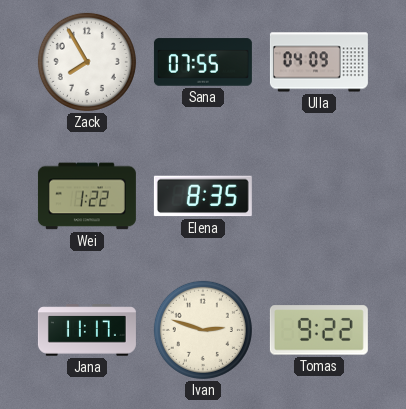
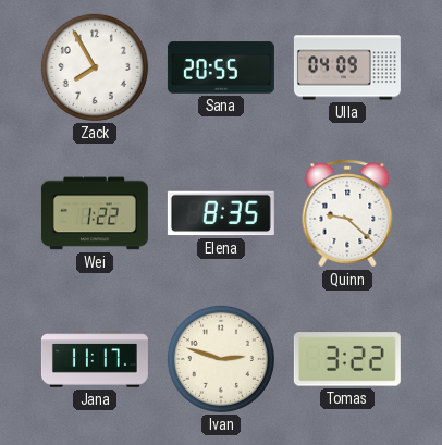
Sana: 07:55 -> 20:55 (221, 67)
Quinn: none -> 9:22 (347, 213)
Tomas: 9:22 -> 3:22 (347, 359)
